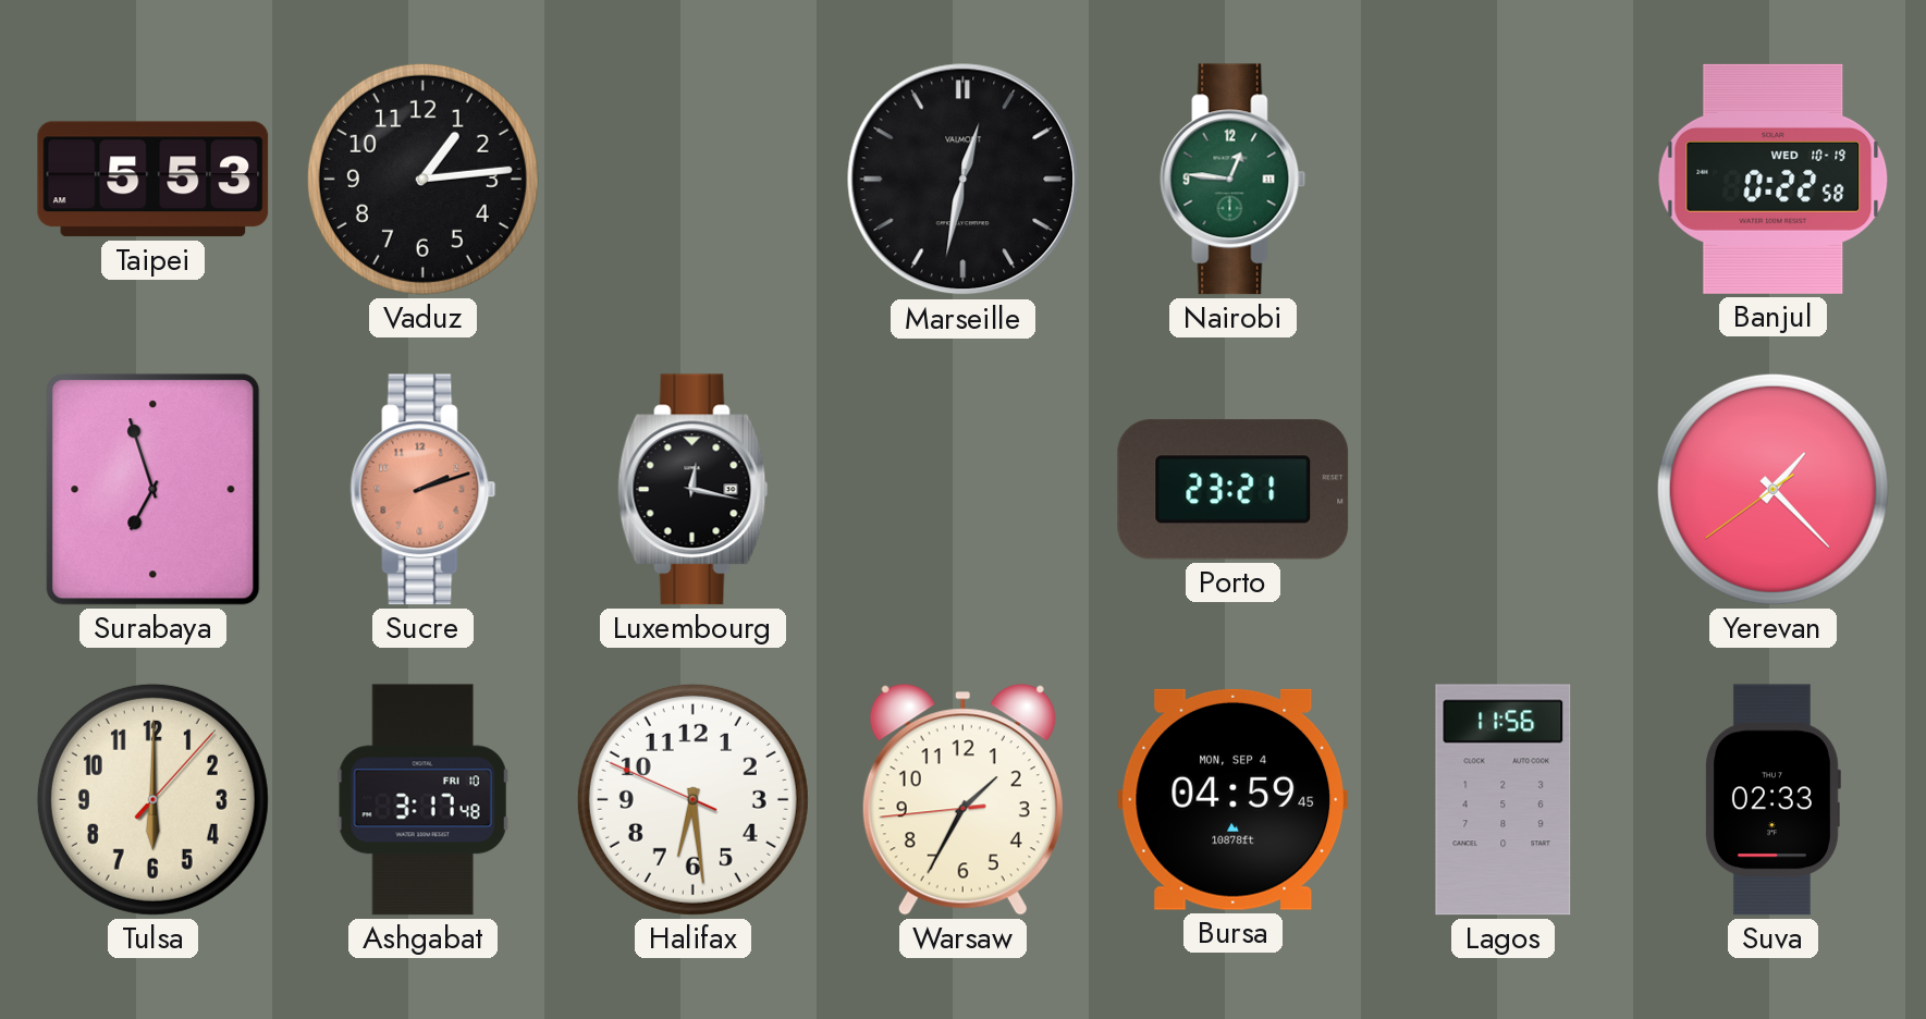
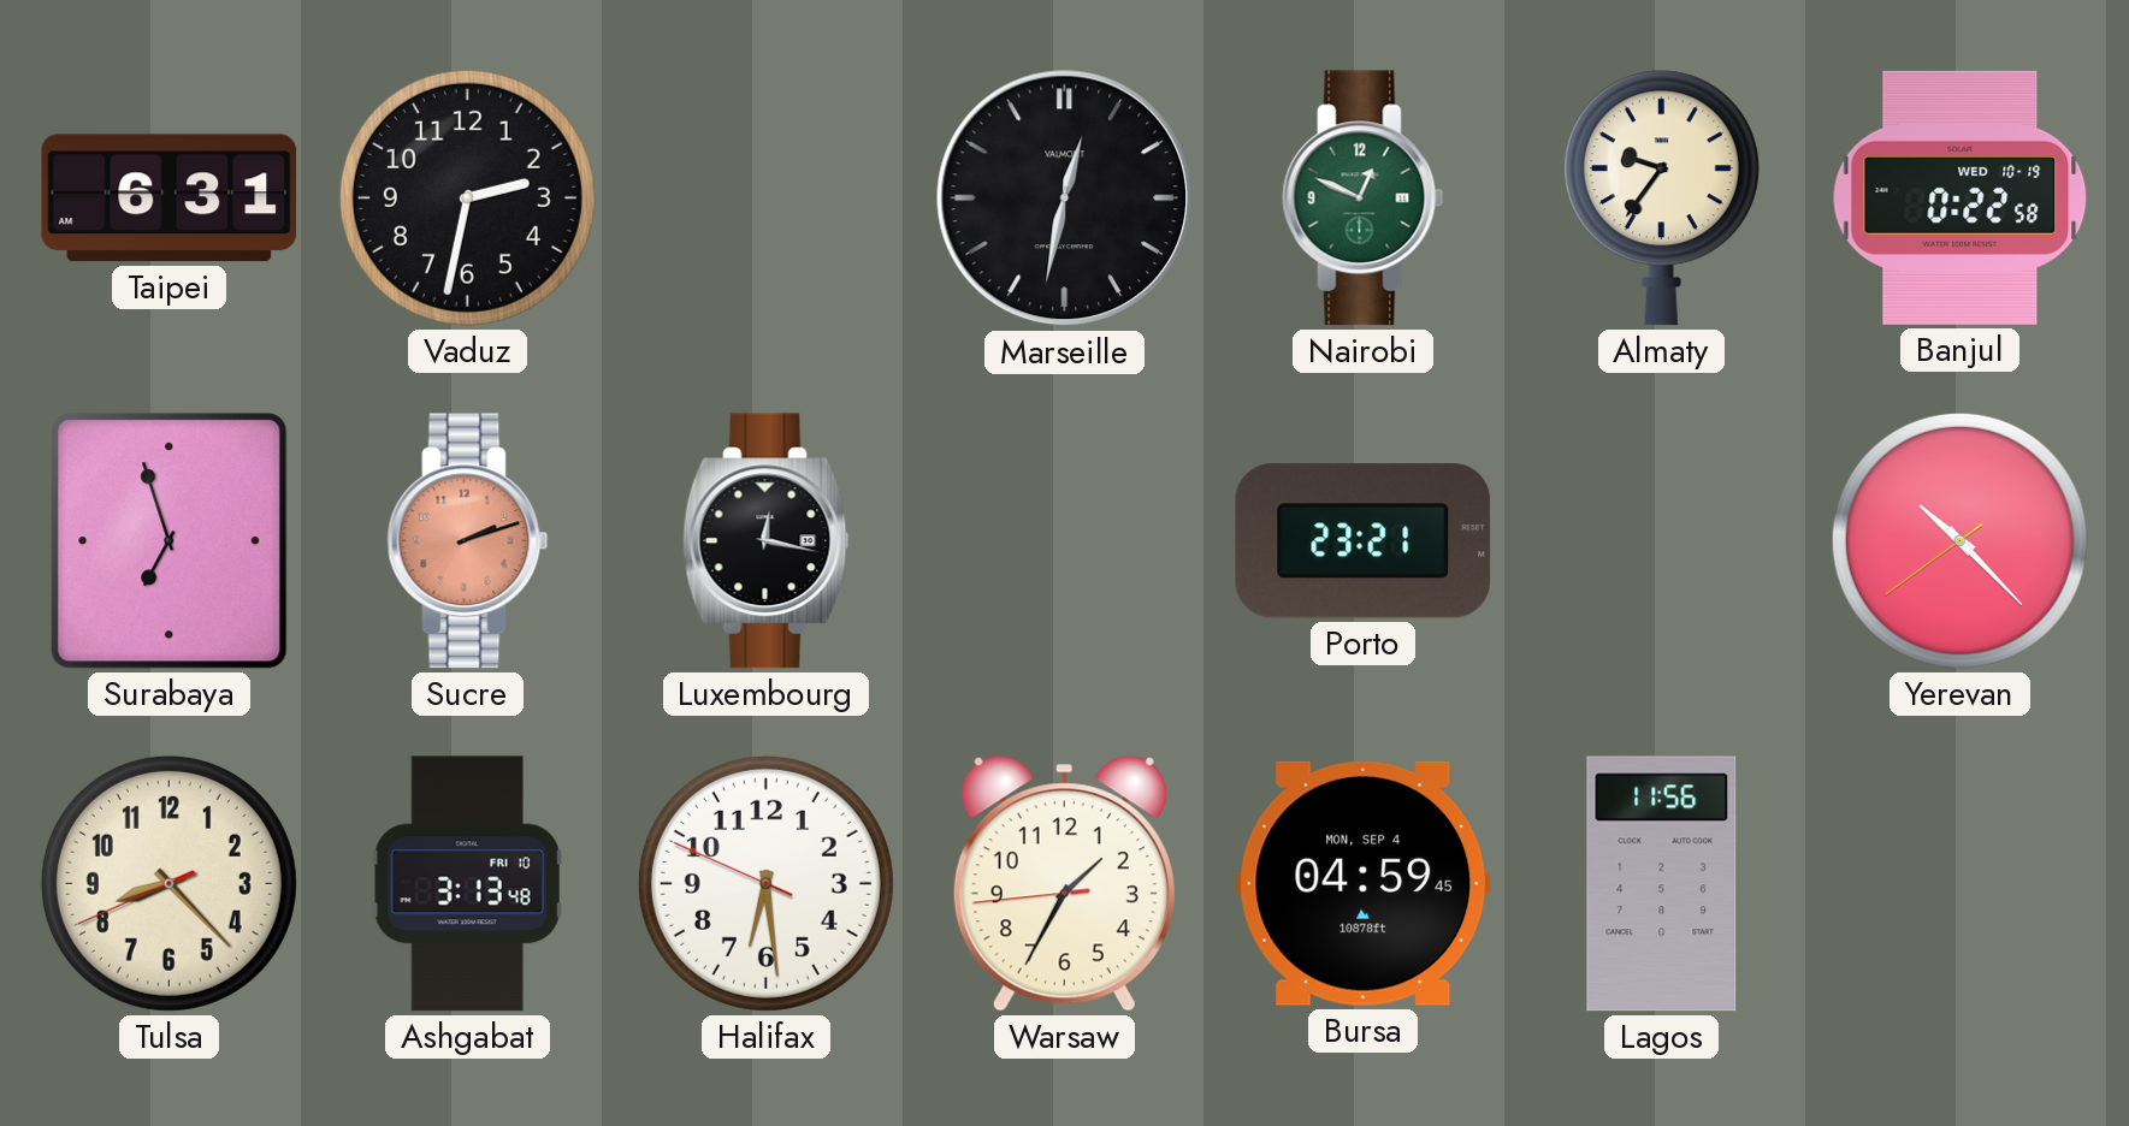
Taipei: 5:53 -> 6:31 (170, 198)
Vaduz: 1:14 -> 2:32 (467, 197)
Nairobi: 12:46 -> 12:49 (1364, 198)
Almaty: none -> 9:36 (1661, 198)
Yerevan: 1:22 -> 10:22 (1959, 540)
Tulsa: 6:00 -> 8:22 (168, 883)
Ashgabat: 3:17 -> 3:13 (467, 884)
Suva: 02:33 -> none (1774, 800)
